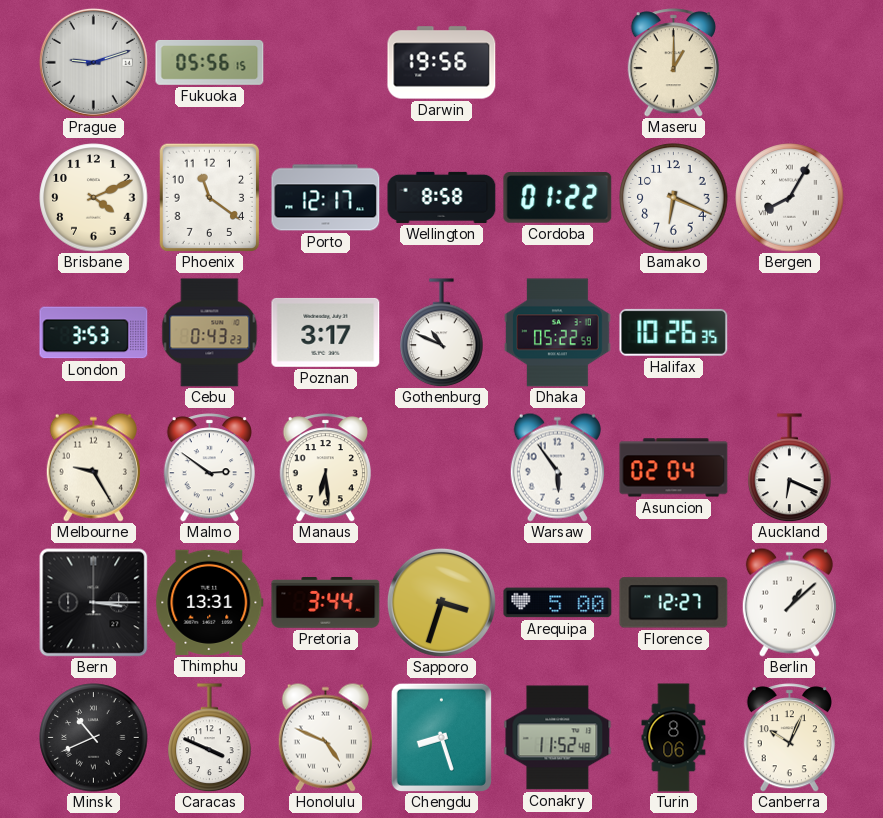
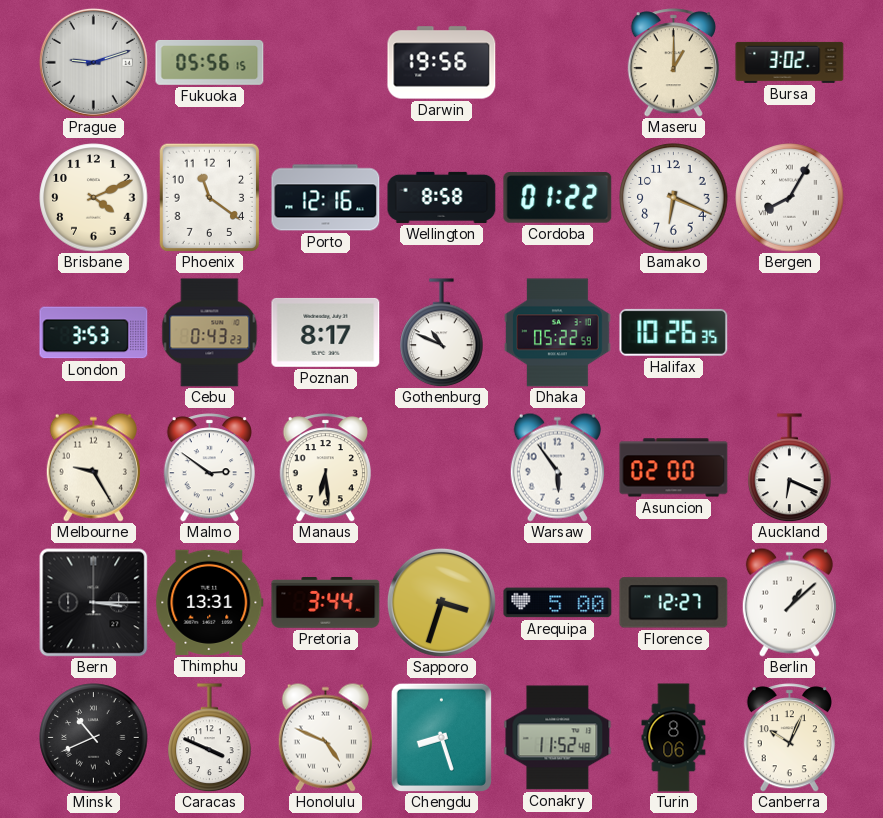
Bursa: none -> 3:02 (790, 62)
Porto: 12:17 -> 12:16 (326, 198)
Poznan: 3:17 -> 8:17 (326, 332)
Asuncion: 02:04 -> 02:00 (674, 468)
